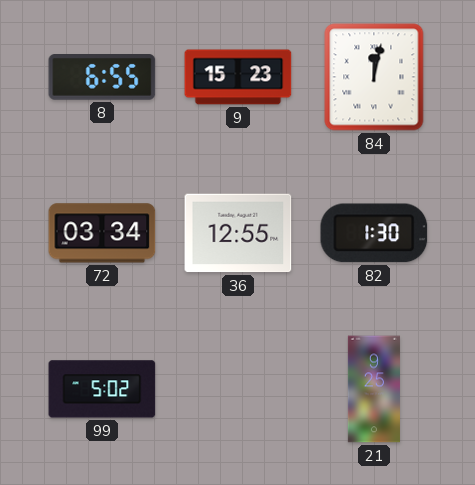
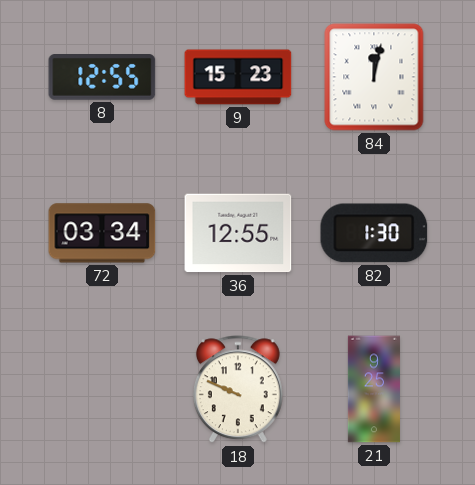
8: 6:55 -> 12:55 (102, 78)
99: 5:02 -> none (102, 389)
18: none -> 9:49 (238, 390)
